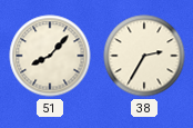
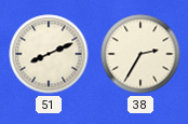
51: 8:07 -> 8:11 (49, 54)
